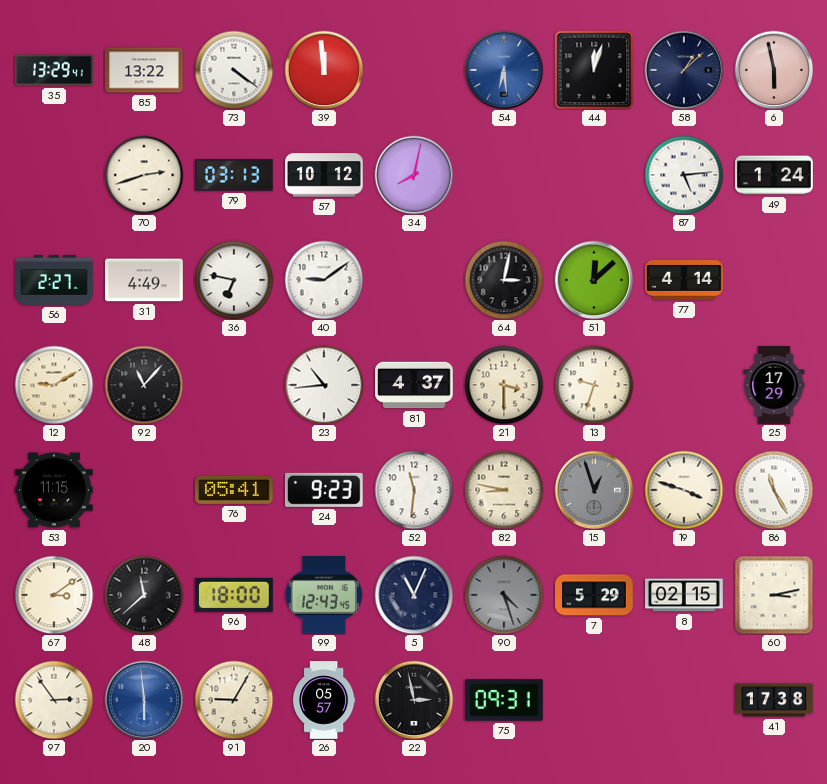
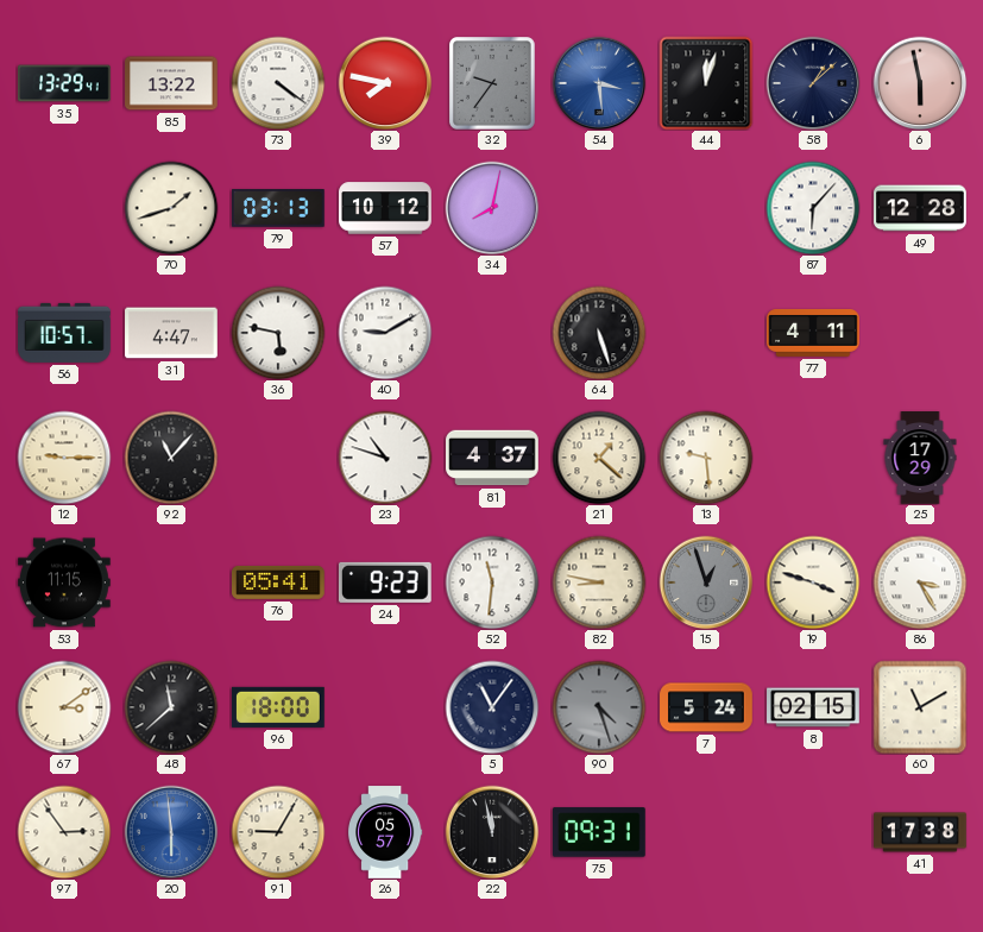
39: 11:59 -> 7:47 (385, 83)
32: none -> 9:36 (493, 83)
54: 6:29 -> 3:29 (599, 83)
70: 2:42 -> 1:42 (171, 208)
87: 5:14 -> 6:07 (813, 208)
49: 1:24 -> 12:28 (920, 208)
56: 2:27 -> 10:57 (64, 333)
31: 4:49 -> 4:47 (171, 333)
36: 6:47 -> 5:47 (278, 333)
40: 9:09 -> 9:10 (385, 333)
64: 3:02 -> 5:27 (599, 333)
51: 12:08 -> none (594, 280)
77: 4:14 -> 4:11 (813, 334)
12: 9:10 -> 9:15 (64, 458)
23: 10:44 -> 10:48 (385, 458)
21: 3:30 -> 1:22 (599, 458)
13: 9:33 -> 9:29 (706, 458)
86: 11:25 -> 3:25 (920, 582)
99: 12:43 -> none (324, 596)
5: 11:04 -> 11:06 (492, 707)
7: 5:29 -> 5:24 (706, 707)
60: 3:13 -> 11:10 (920, 707)
22: 2:58 -> 11:58 (492, 832)
